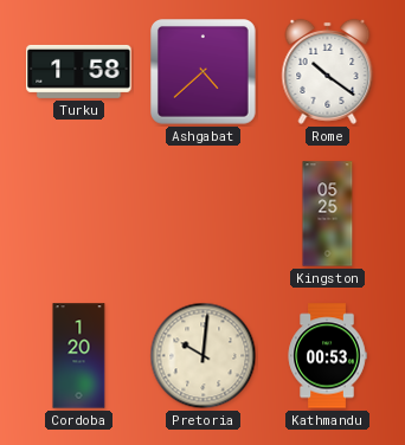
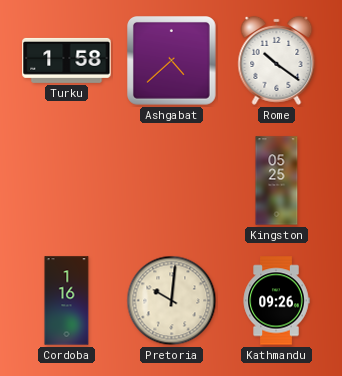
Cordoba: 1:20 -> 1:16 (67, 301)
Kathmandu: 00:53 -> 09:26 (276, 301)
